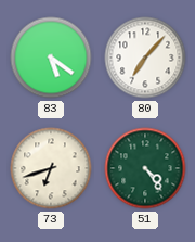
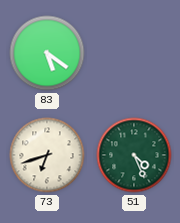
80: 7:07 -> none (145, 58)
51: 4:24 -> 4:26 (134, 155)
